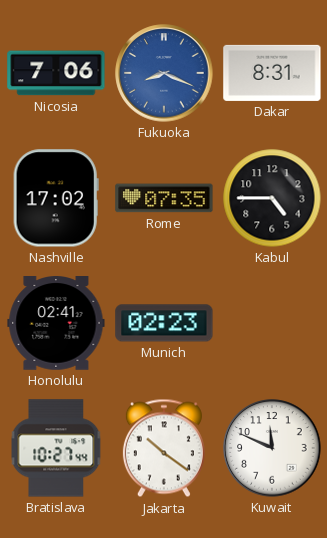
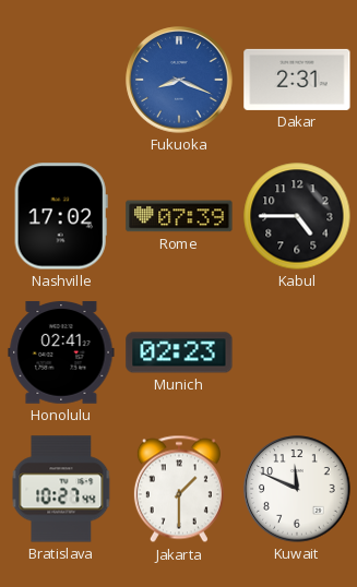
Nicosia: 7:06 -> none (56, 73)
Dakar: 8:31 -> 2:31 (297, 80)
Rome: 07:35 -> 07:39 (179, 216)
Jakarta: 10:21 -> 1:30 (179, 489)
